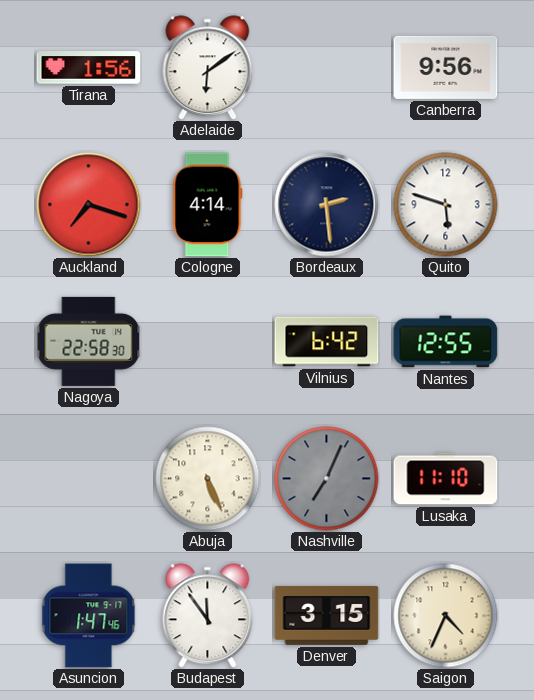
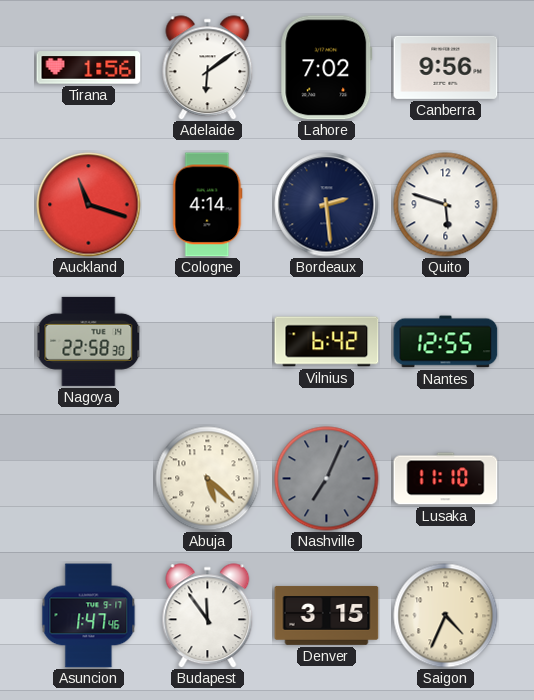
Lahore: none -> 7:02 (327, 68)
Auckland: 7:18 -> 11:18 (89, 205)
Abuja: 5:26 -> 5:22 (208, 479)
